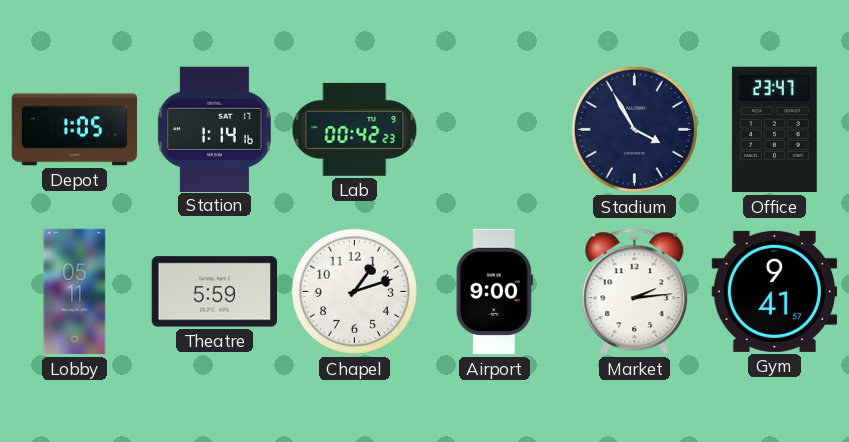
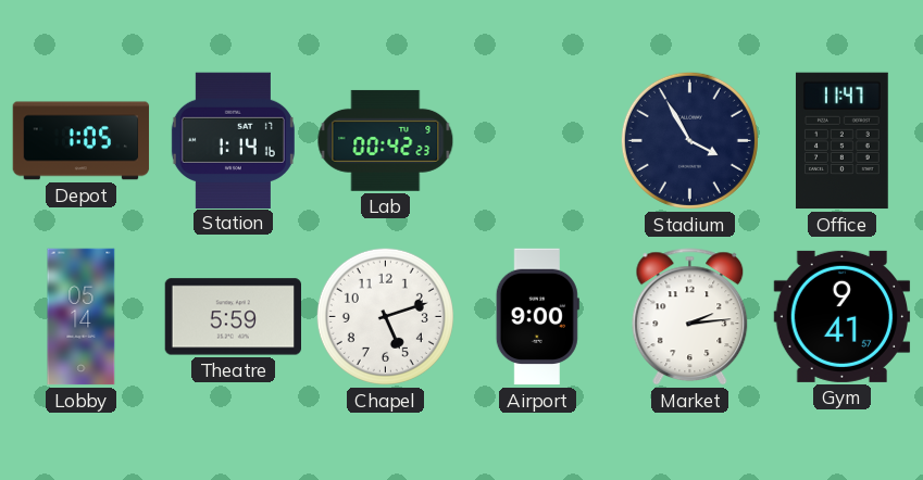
Office: 23:47 -> 11:47 (843, 141)
Lobby: 05:11 -> 05:14 (82, 317)
Chapel: 1:12 -> 5:12 (385, 316)
